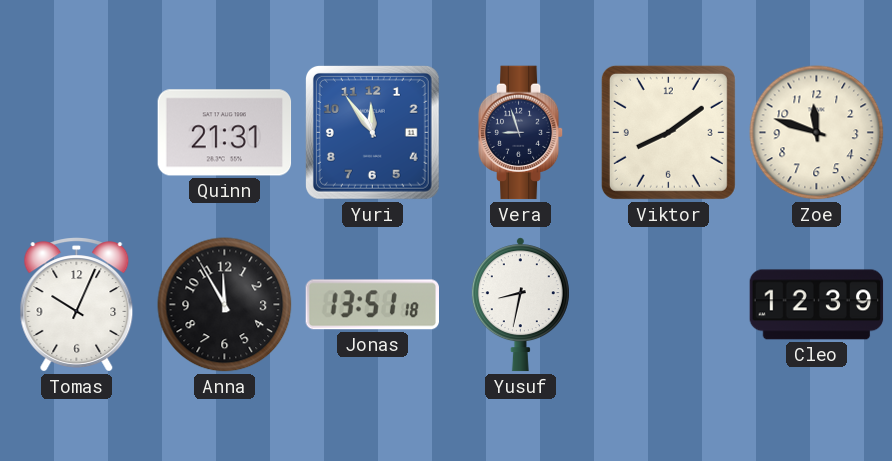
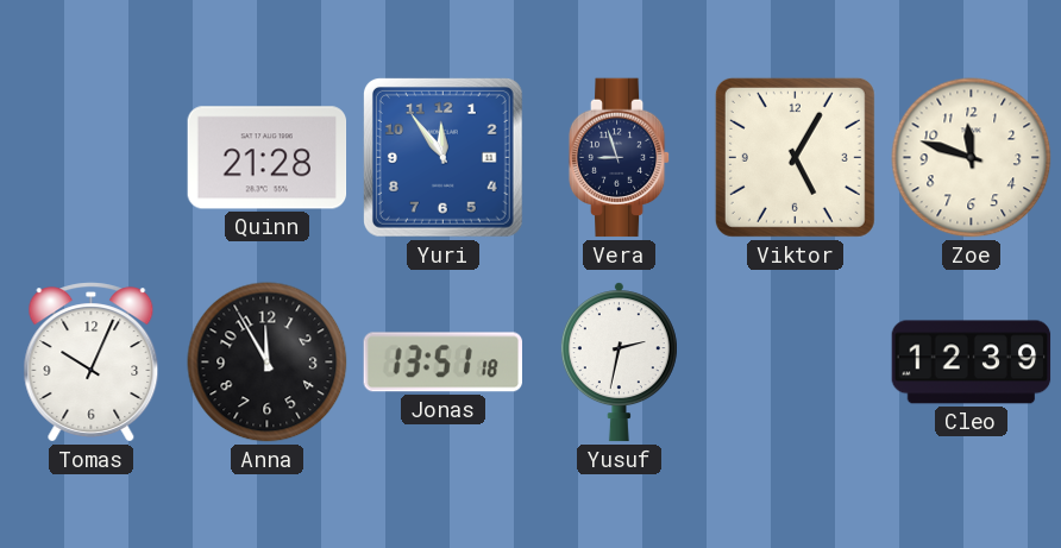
Quinn: 21:31 -> 21:28 (268, 158)
Viktor: 8:09 -> 5:05 (795, 157)
Yusuf: 8:32 -> 2:32 (619, 363)
